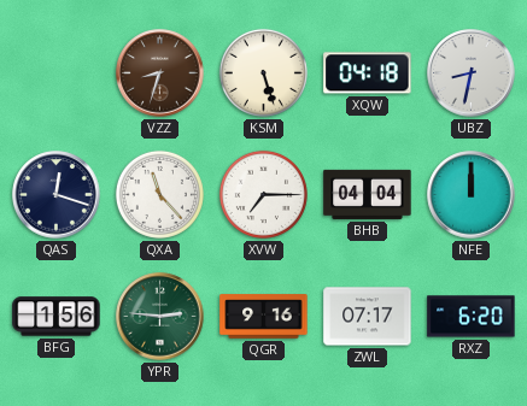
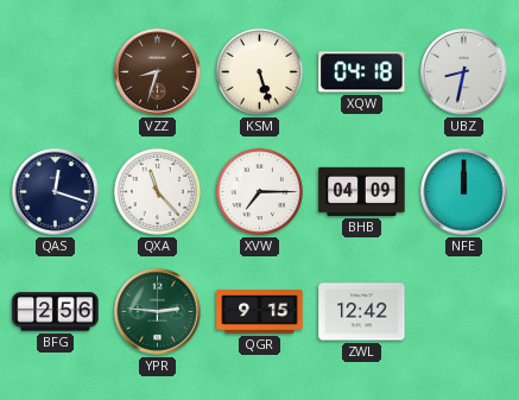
BHB: 04:04 -> 04:09 (362, 191)
BFG: 1:56 -> 2:56 (56, 312)
QGR: 9:16 -> 9:15 (260, 312)
ZWL: 07:17 -> 12:42 (362, 312)
RXZ: 6:20 -> none (472, 317)
